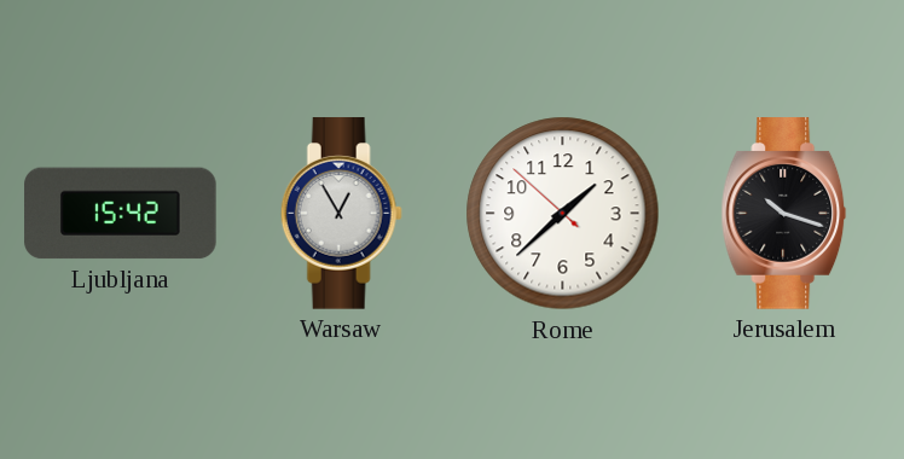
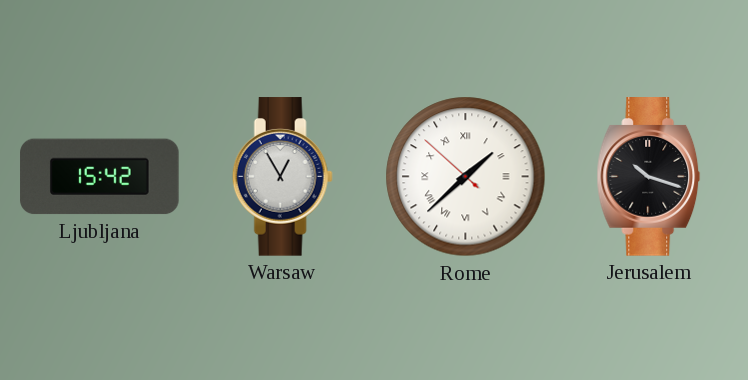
Rome numerals: Arabic -> Roman (466, 177)
